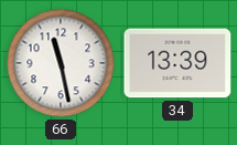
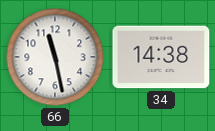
34: 13:39 -> 14:38 (161, 57)
